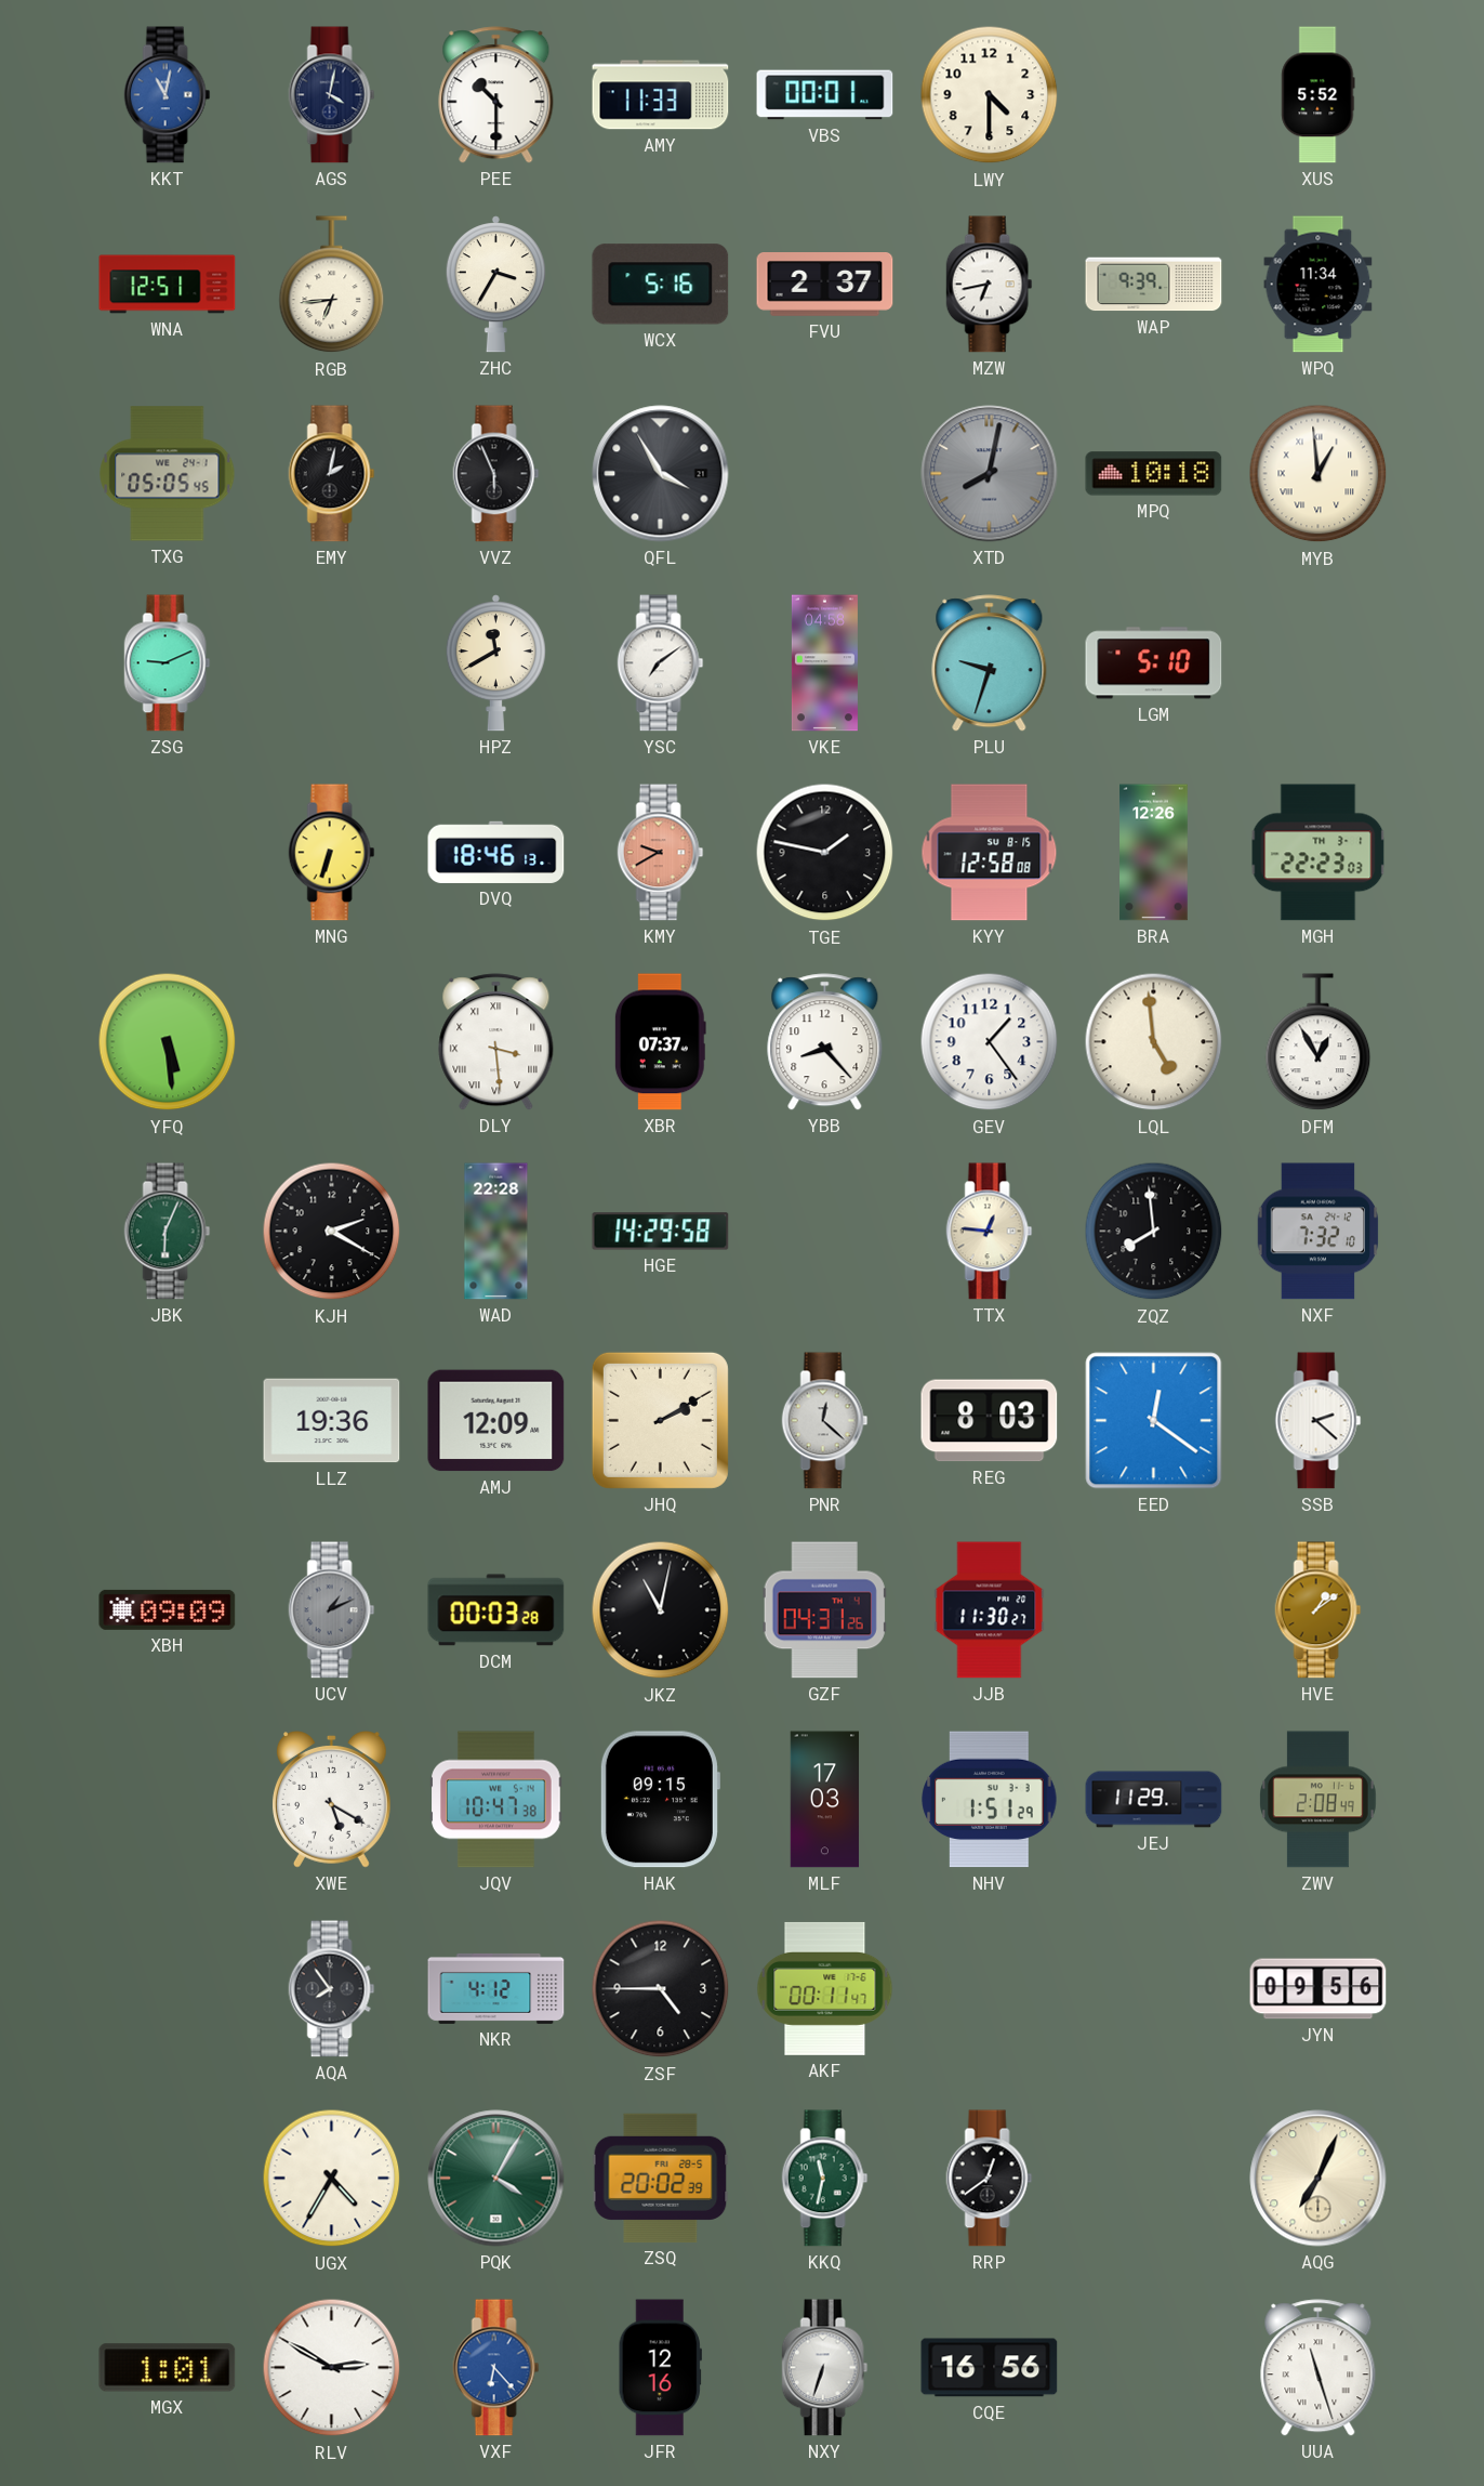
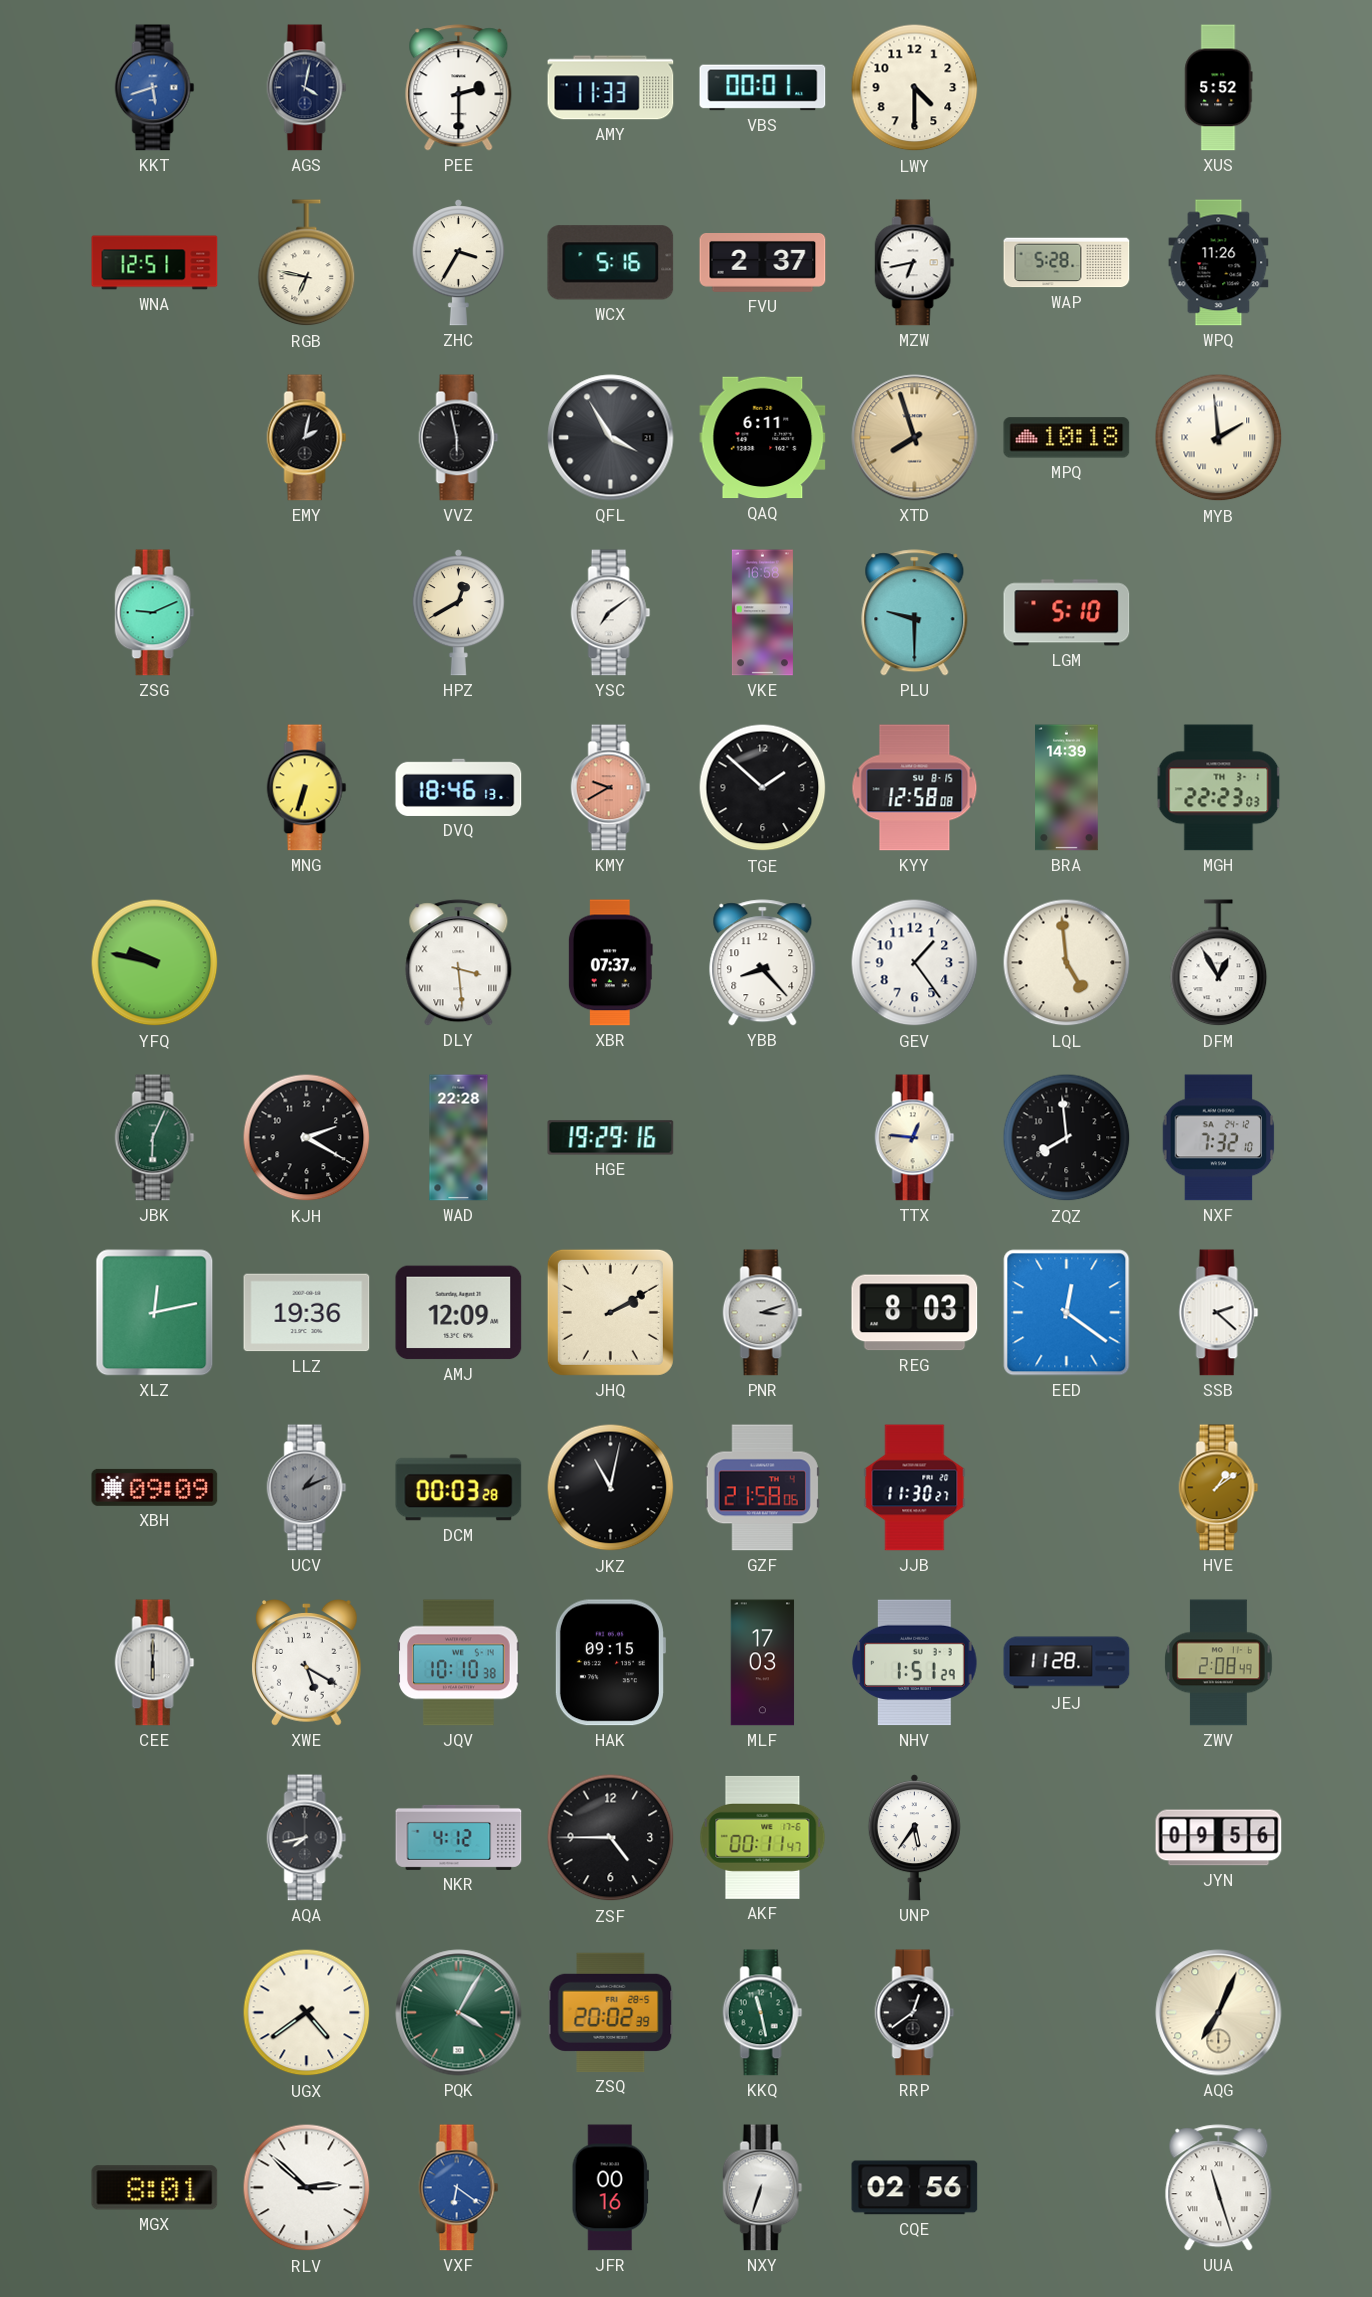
KKT: 11:02 -> 5:42 (155, 88)
PEE: 10:30 -> 2:30 (459, 88)
RGB: 6:44 -> 6:47 (307, 263)
WAP: 9:39 -> 5:28 (1067, 263)
WPQ: 11:34 -> 11:26 (1219, 263)
TXG: 05:05 -> none (168, 474)
VVZ: 5:56 -> 5:58 (459, 438)
QAQ: none -> 6:11 (763, 438)
XTD: 8:02 -> 7:57 (915, 438)
XTD dial: grey -> champagne (915, 438)
MYB: 12:59 -> 1:59 (1219, 438)
HPZ: 11:40 -> 12:40 (458, 613)
VKE: 04:58 -> 16:58 (762, 613)
PLU: 9:33 -> 9:30 (915, 613)
TGE: 1:47 -> 1:52 (763, 788)
BRA: 12:26 -> 14:39 (1067, 788)
YFQ: 5:29 -> 9:47 (155, 963)
HGE: 14:29 -> 19:29 (611, 1138)
XLZ: none -> 12:13 (155, 1313)
PNR: 12:22 -> 3:12 (763, 1313)
GZF: 04:31 -> 21:58 (762, 1488)
CEE: none -> 6:00 (155, 1663)
JQV: 10:47 -> 10:10 (459, 1663)
JEJ: 11:29 -> 11:28 (1067, 1663)
AQA: 7:54 -> 7:43 (307, 1838)
UNP: none -> 5:36 (914, 1838)
UGX: 4:35 -> 4:39 (307, 2013)
KKQ: 11:32 -> 11:28 (763, 2013)
MGX: 1:01 -> 8:01 (155, 2188)
RLV: 2:50 -> 2:52 (307, 2188)
VXF: 6:23 -> 6:21 (459, 2188)
JFR: 12:16 -> 00:16 (610, 2188)
CQE: 16:56 -> 02:56 (915, 2188)
